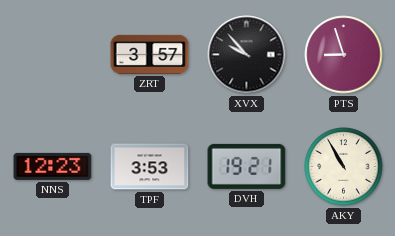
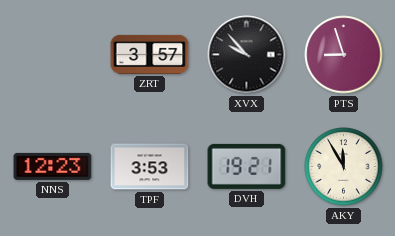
AKY: 10:55 -> 11:55 (344, 167)
